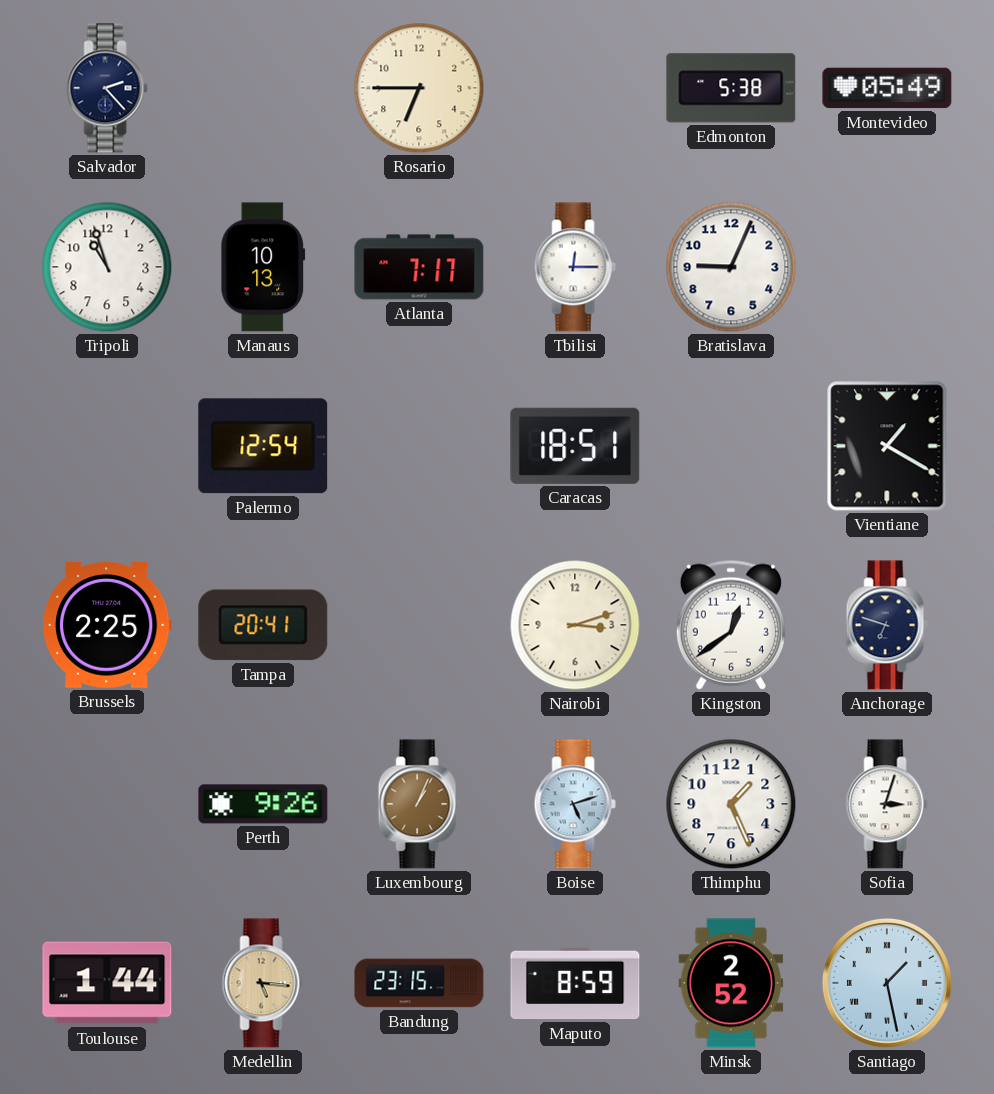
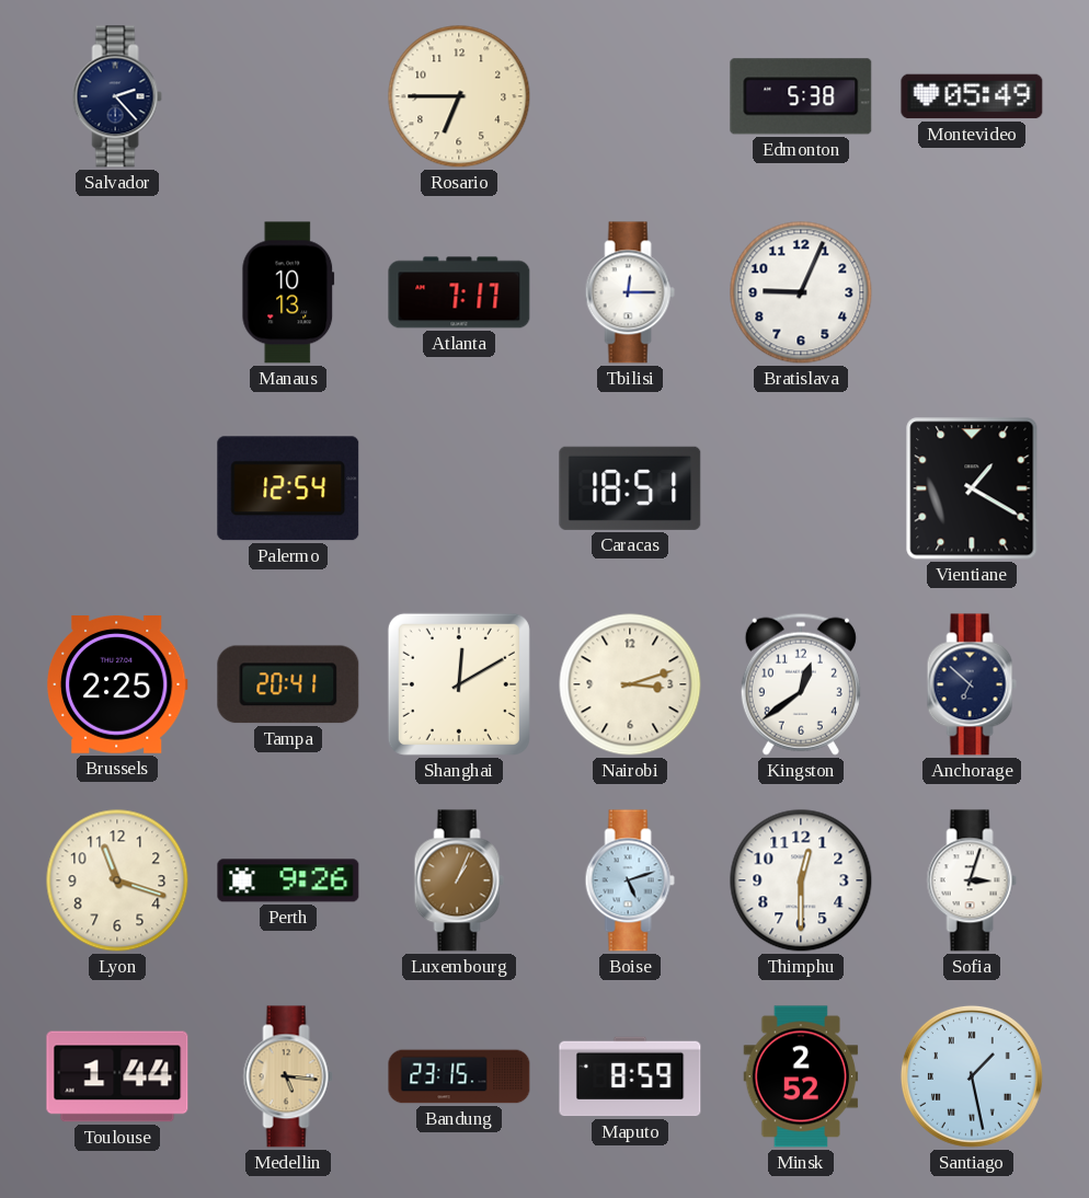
Tripoli: 10:57 -> none (107, 267)
Shanghai: none -> 12:10 (459, 684)
Anchorage: 6:48 -> 6:52 (972, 684)
Lyon: none -> 11:18 (117, 880)
Thimphu: 1:26 -> 12:30 (801, 880)
